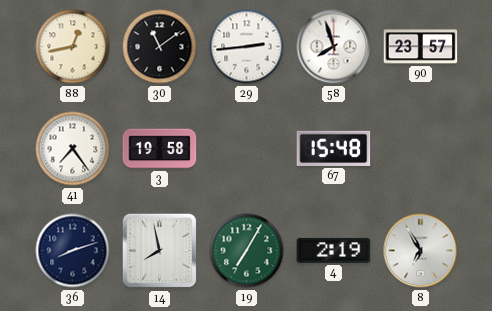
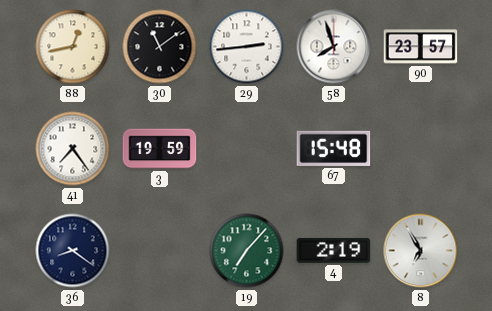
3: 19:58 -> 19:59 (160, 149)
36: 8:12 -> 8:21 (73, 251)
14: 7:58 -> none (160, 251)
19: 7:05 -> 7:07 (247, 251)
